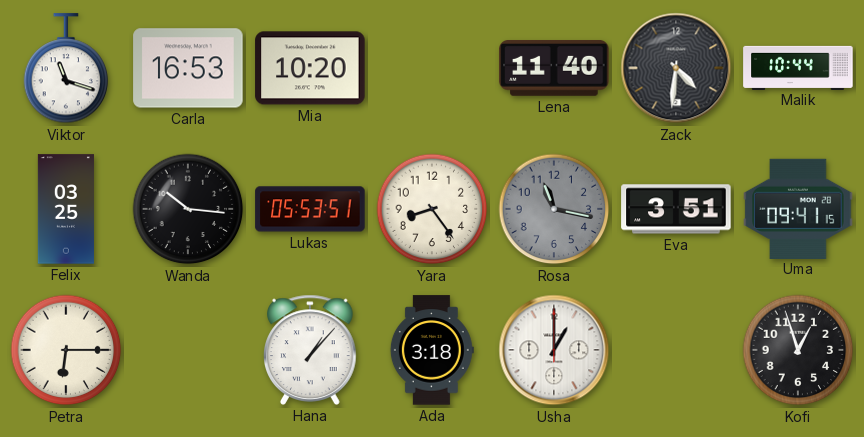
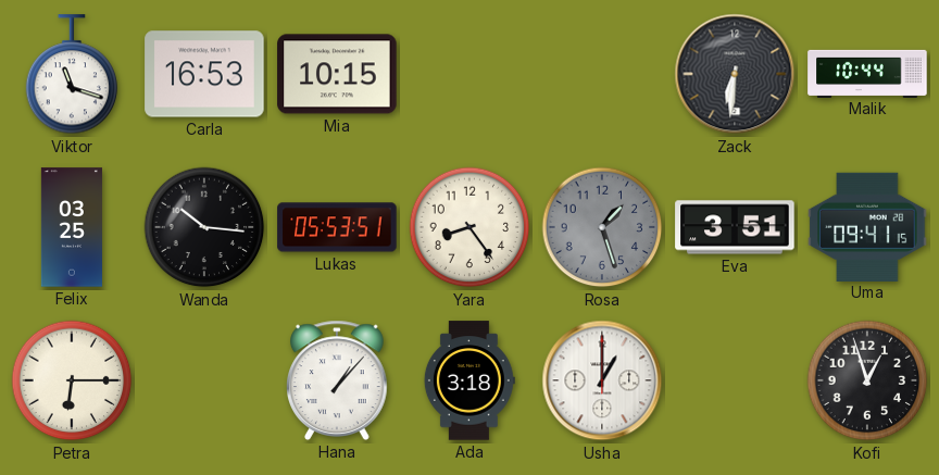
Mia: 10:20 -> 10:15 (337, 74)
Lena: 11:40 -> none (554, 69)
Zack: 4:31 -> 6:31 (735, 74)
Rosa: 11:17 -> 1:27 (602, 227)
